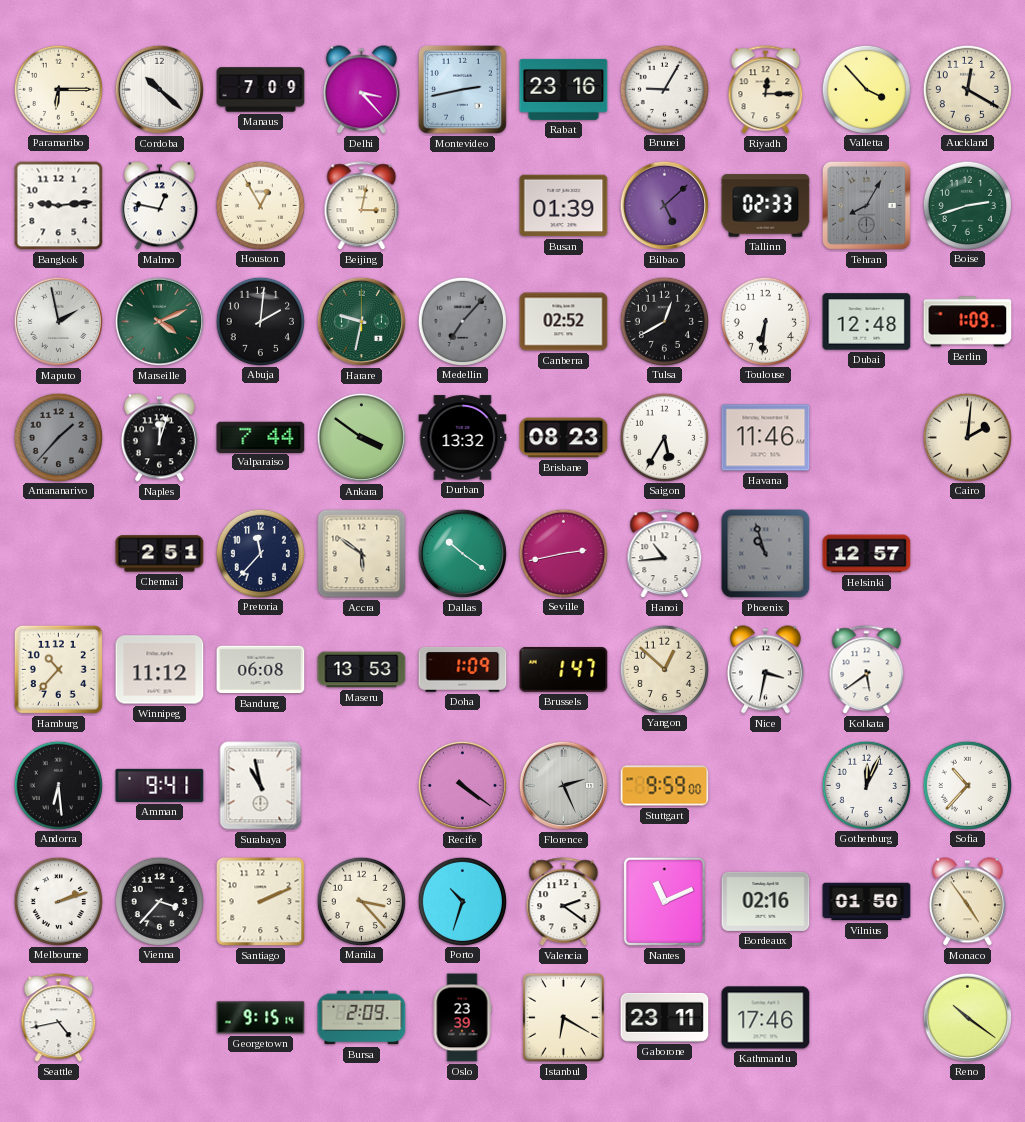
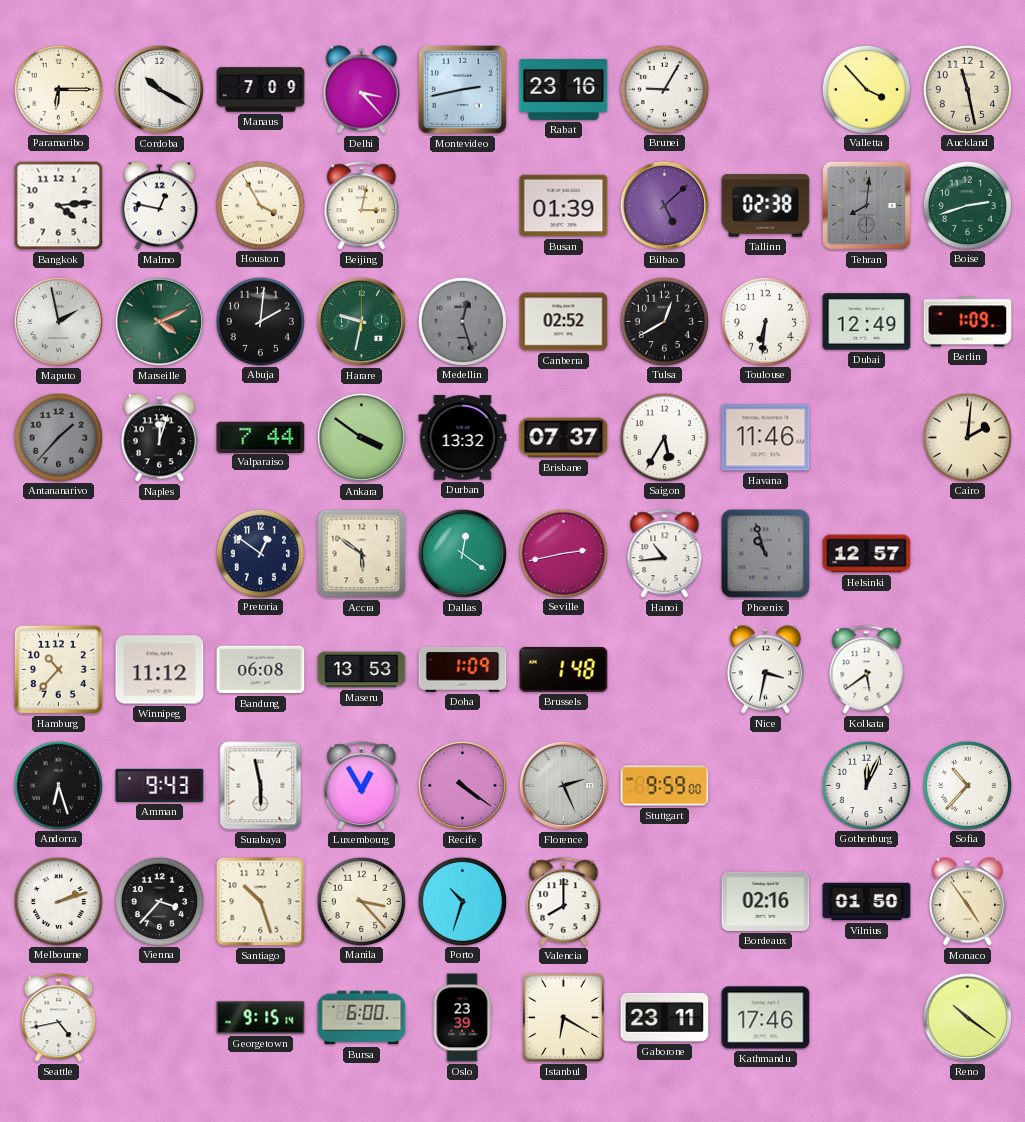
Cordoba: 10:22 -> 10:20 (159, 89)
Riyadh: 12:15 -> none (766, 90)
Auckland: 12:20 -> 11:28 (967, 89)
Bangkok: 9:14 -> 4:14 (59, 206)
Houston: 12:55 -> 3:55 (260, 205)
Tallinn: 02:33 -> 02:38 (766, 206)
Tehran: 8:05 -> 8:01 (866, 205)
Medellin: 7:07 -> 12:27 (462, 321)
Dubai: 12:48 -> 12:49 (867, 322)
Brisbane: 08:23 -> 07:37 (564, 438)
Chennai: 2:51 -> none (160, 554)
Pretoria: 11:37 -> 12:51 (260, 553)
Dallas: 10:21 -> 12:21 (462, 553)
Brussels: 1:47 -> 1:48 (564, 670)
Yangon: 12:52 -> none (664, 669)
Andorra: 6:29 -> 6:27 (58, 785)
Amman: 9:41 -> 9:43 (160, 785)
Surabaya: 10:58 -> 5:58 (261, 786)
Luxembourg: none -> 12:55 (362, 786)
Santiago: 2:11 -> 10:27 (261, 902)
Valencia: 2:21 -> 8:00 (564, 902)
Nantes: 11:11 -> none (664, 901)
Bursa: 2:09 -> 6:00 (362, 1018)
